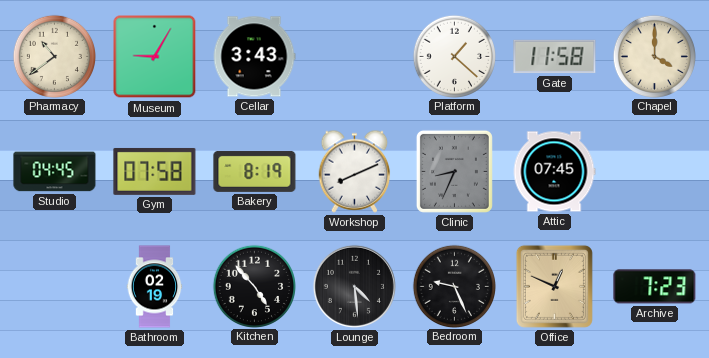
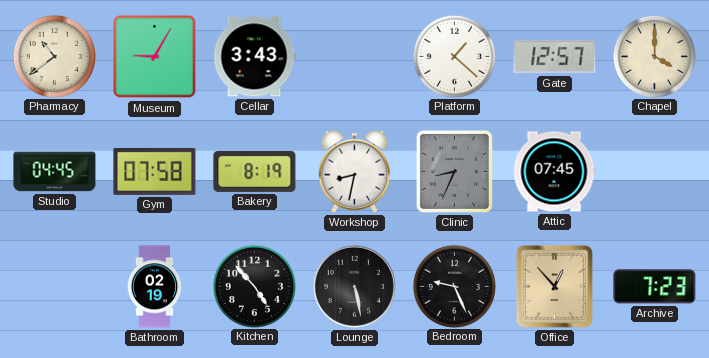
Gate: 11:58 -> 12:57 (555, 57)
Workshop: 8:11 -> 8:32 (355, 171)
Lounge: 4:29 -> 5:28 (354, 286)
Office: 12:49 -> 12:53 (554, 286)
